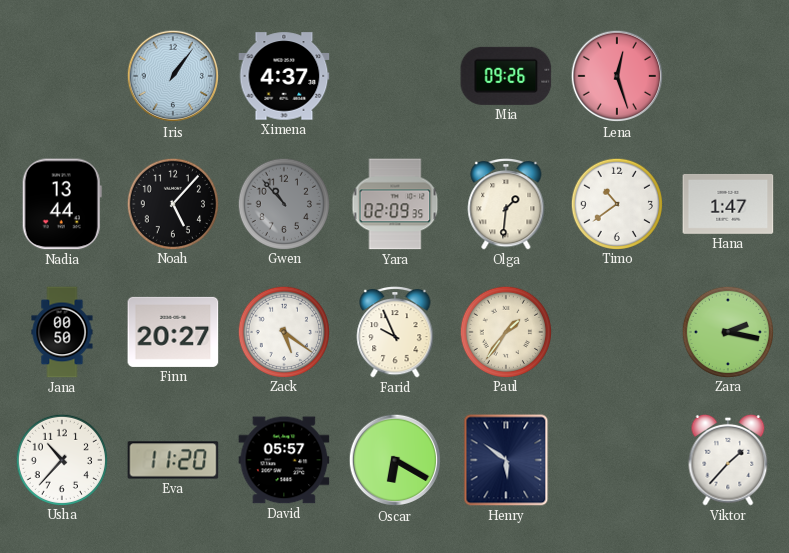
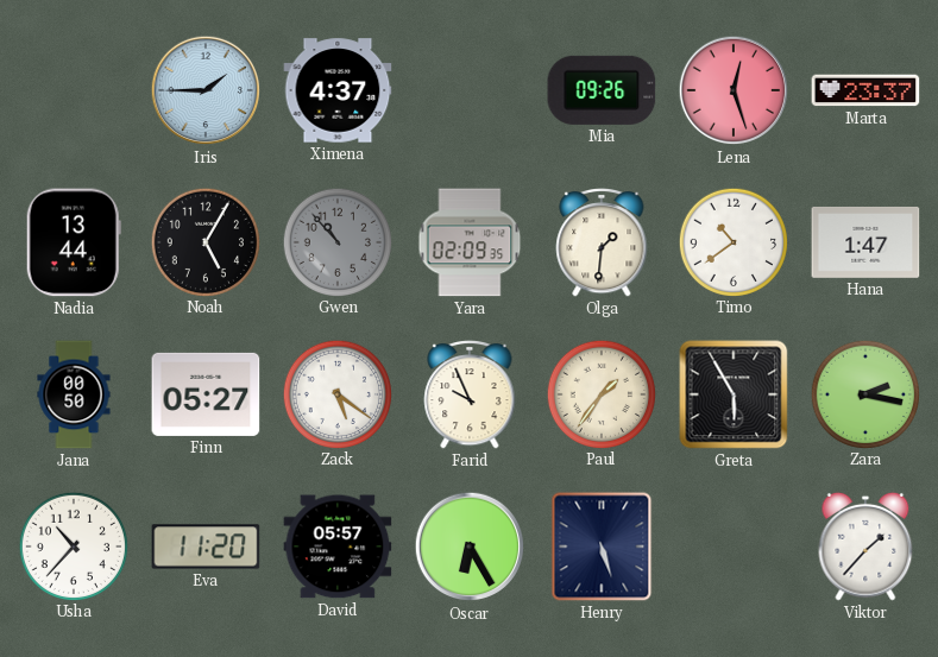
Iris: 1:06 -> 1:45 (206, 90)
Marta: none -> 23:37 (865, 90)
Noah: 5:07 -> 5:05 (204, 241)
Finn: 20:27 -> 05:27 (206, 394)
Greta: none -> 5:55 (734, 394)
Oscar: 6:20 -> 6:25 (470, 547)
Henry: 5:51 -> 5:27 (602, 547)
